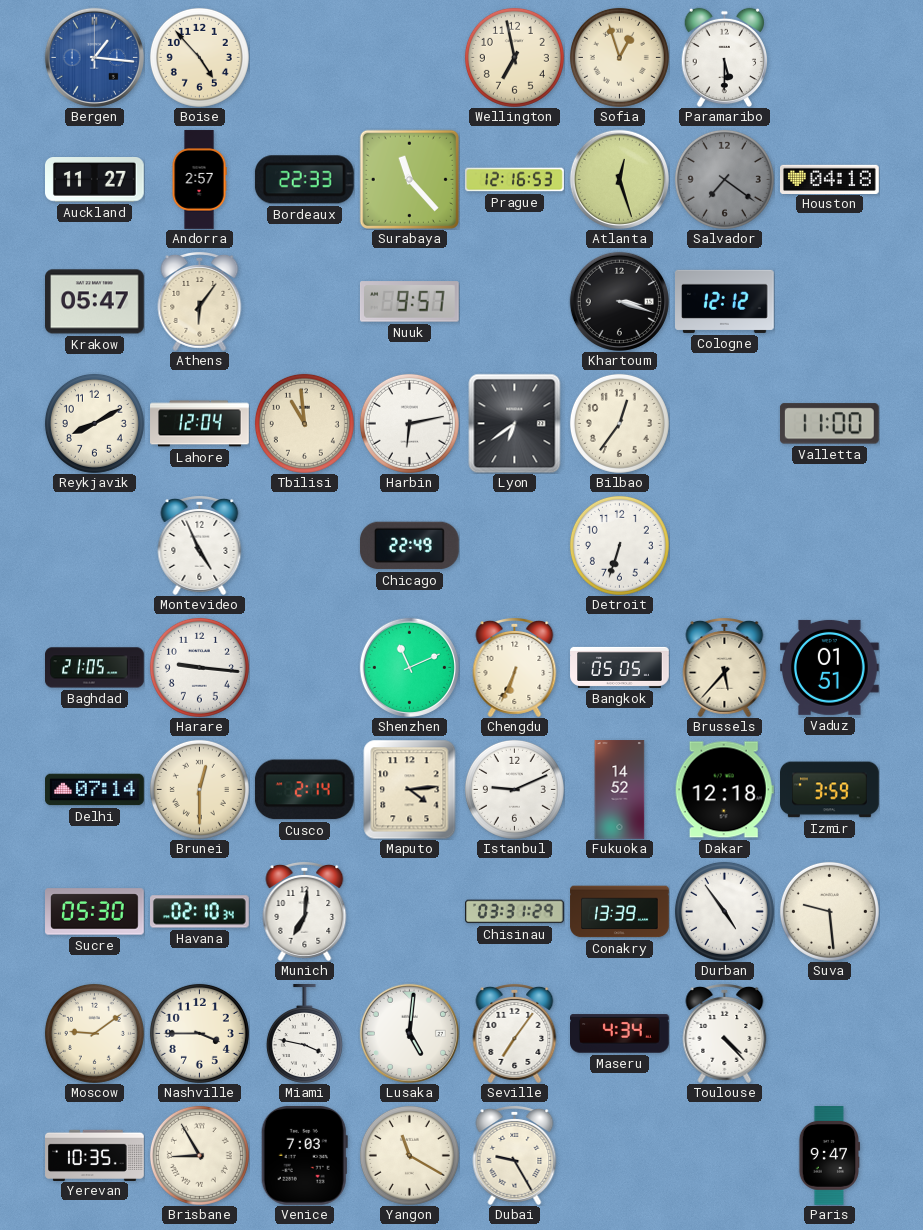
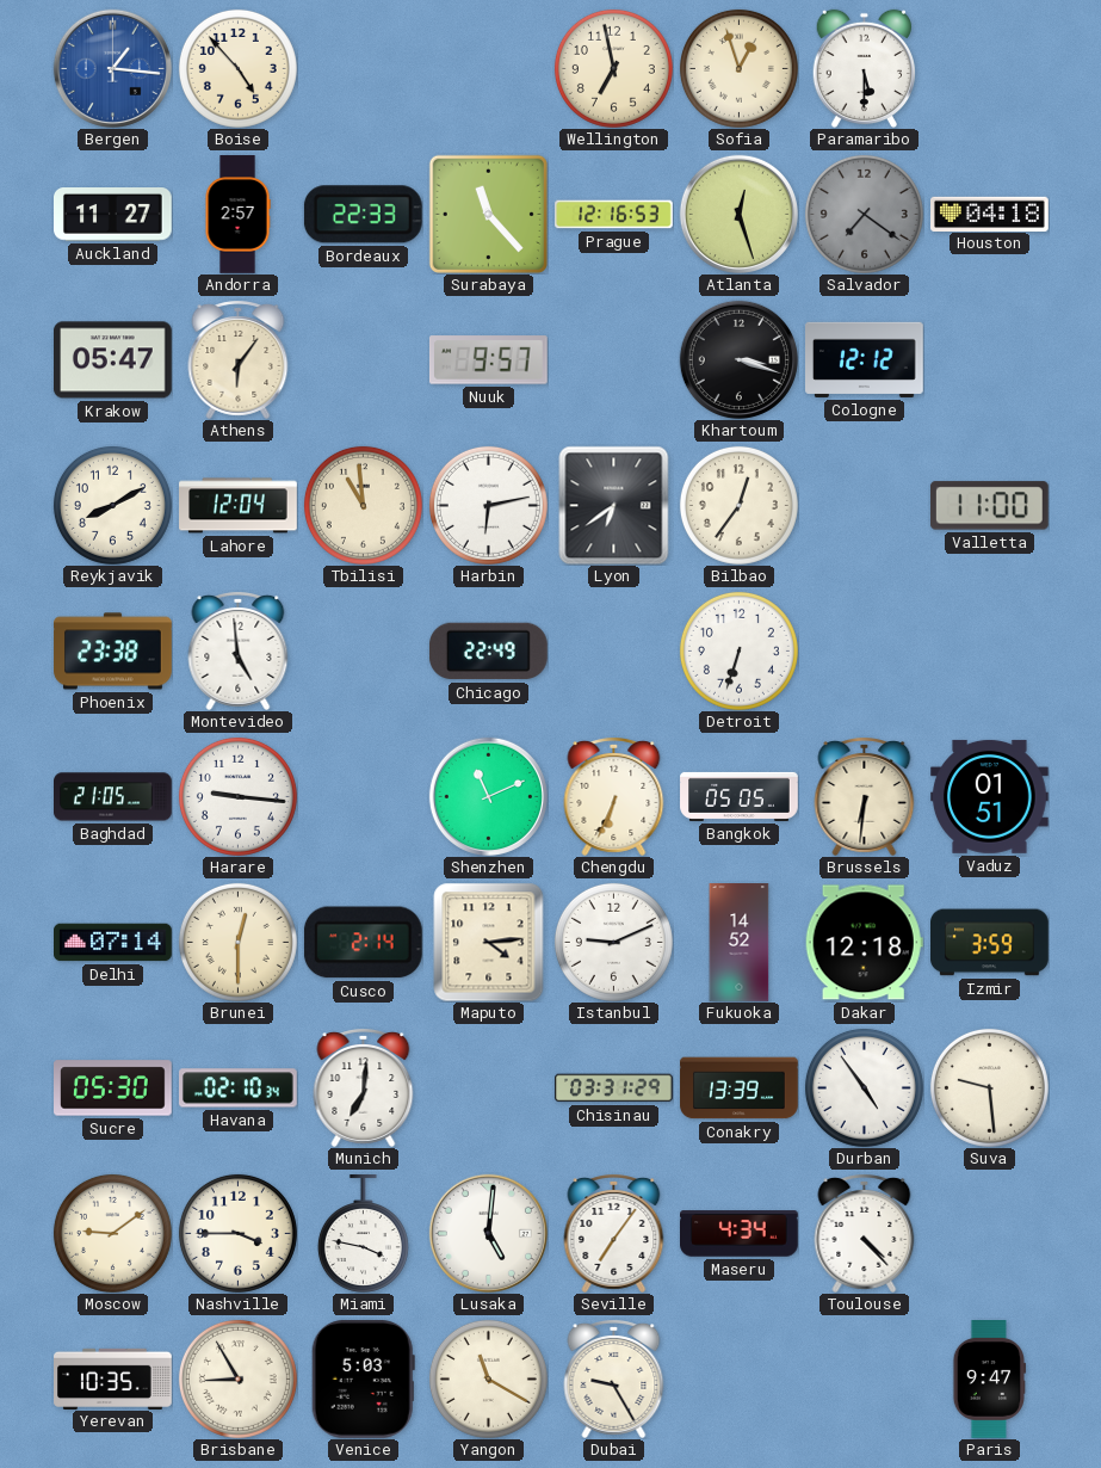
Phoenix: none -> 23:38 (113, 652)
Montevideo: 4:56 -> 4:59 (239, 652)
Brussels: 5:37 -> 6:31 (865, 797)
Venice: 7:03 -> 5:03 (363, 1378)
